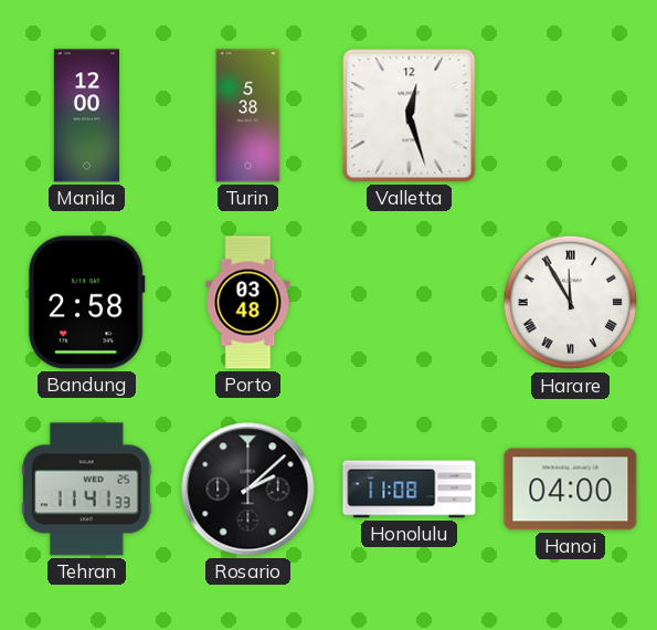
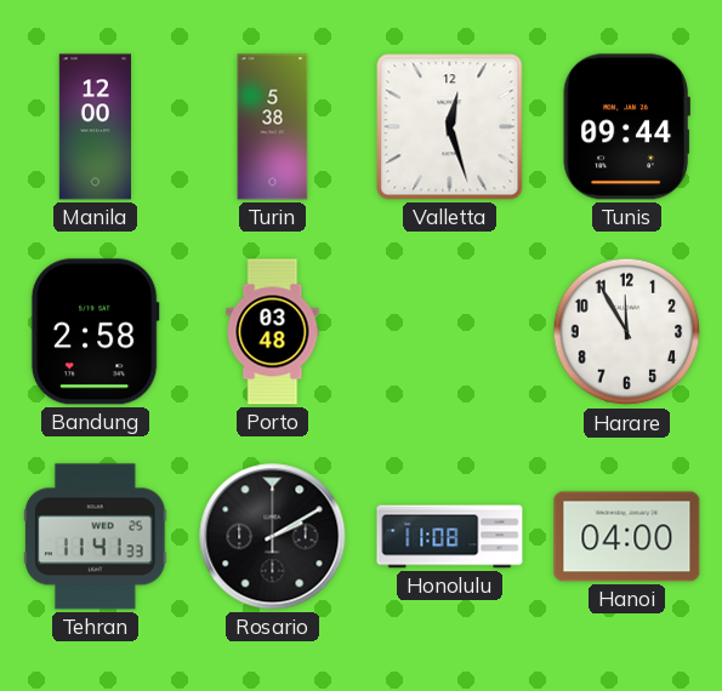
Tunis: none -> 09:44 (626, 127)
Harare numerals: Roman -> Arabic (627, 332)
Rosario: 2:08 -> 2:10 (273, 537)
